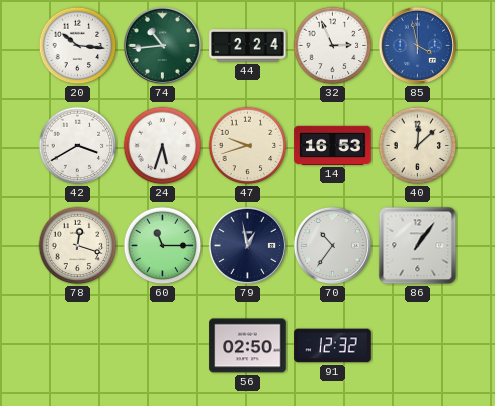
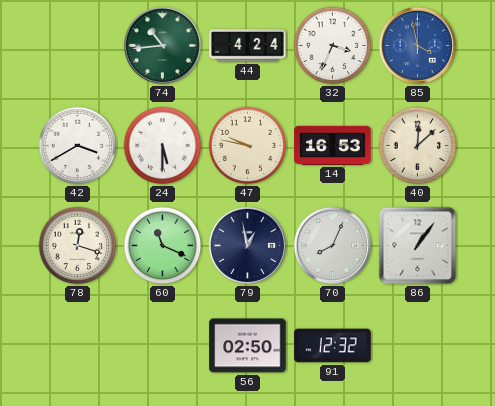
20: 10:16 -> none (78, 46)
44: 2:24 -> 4:24 (248, 46)
32: 2:56 -> 3:34 (333, 46)
24: 5:33 -> 5:30 (163, 146)
47: 9:42 -> 9:47 (248, 146)
60: 11:15 -> 11:19 (163, 246)
70: 10:36 -> 8:04 (332, 245)
